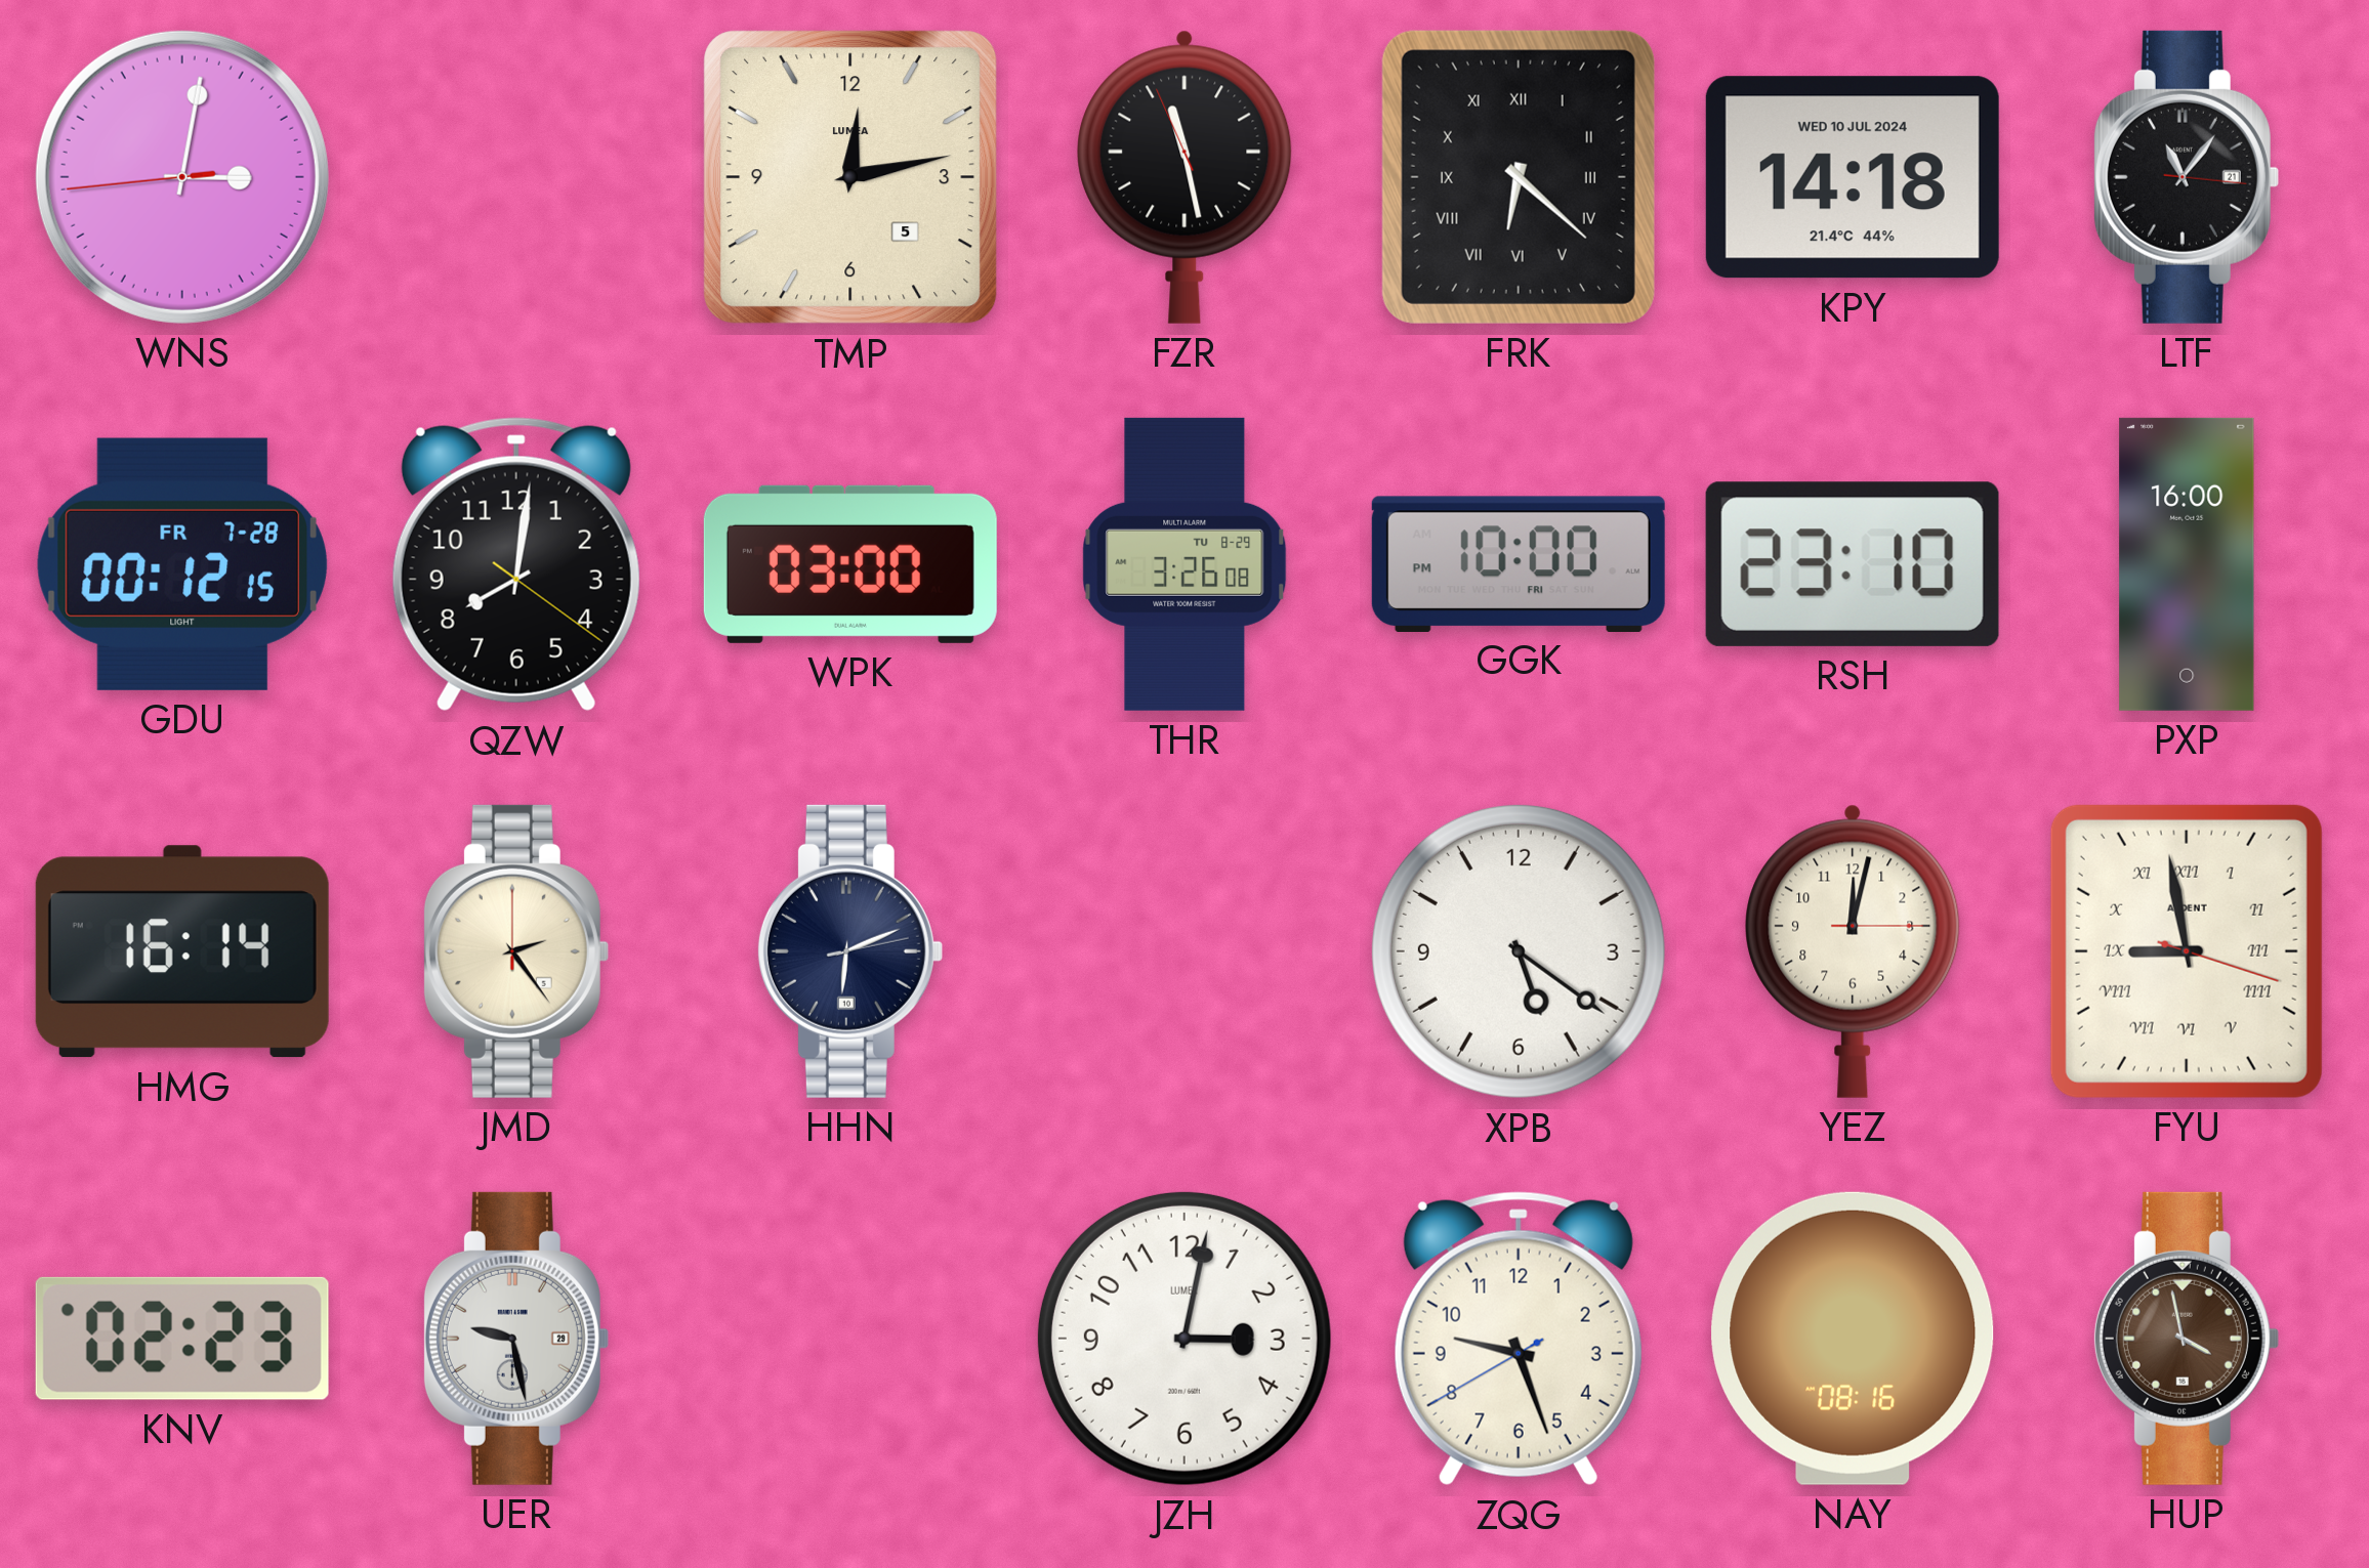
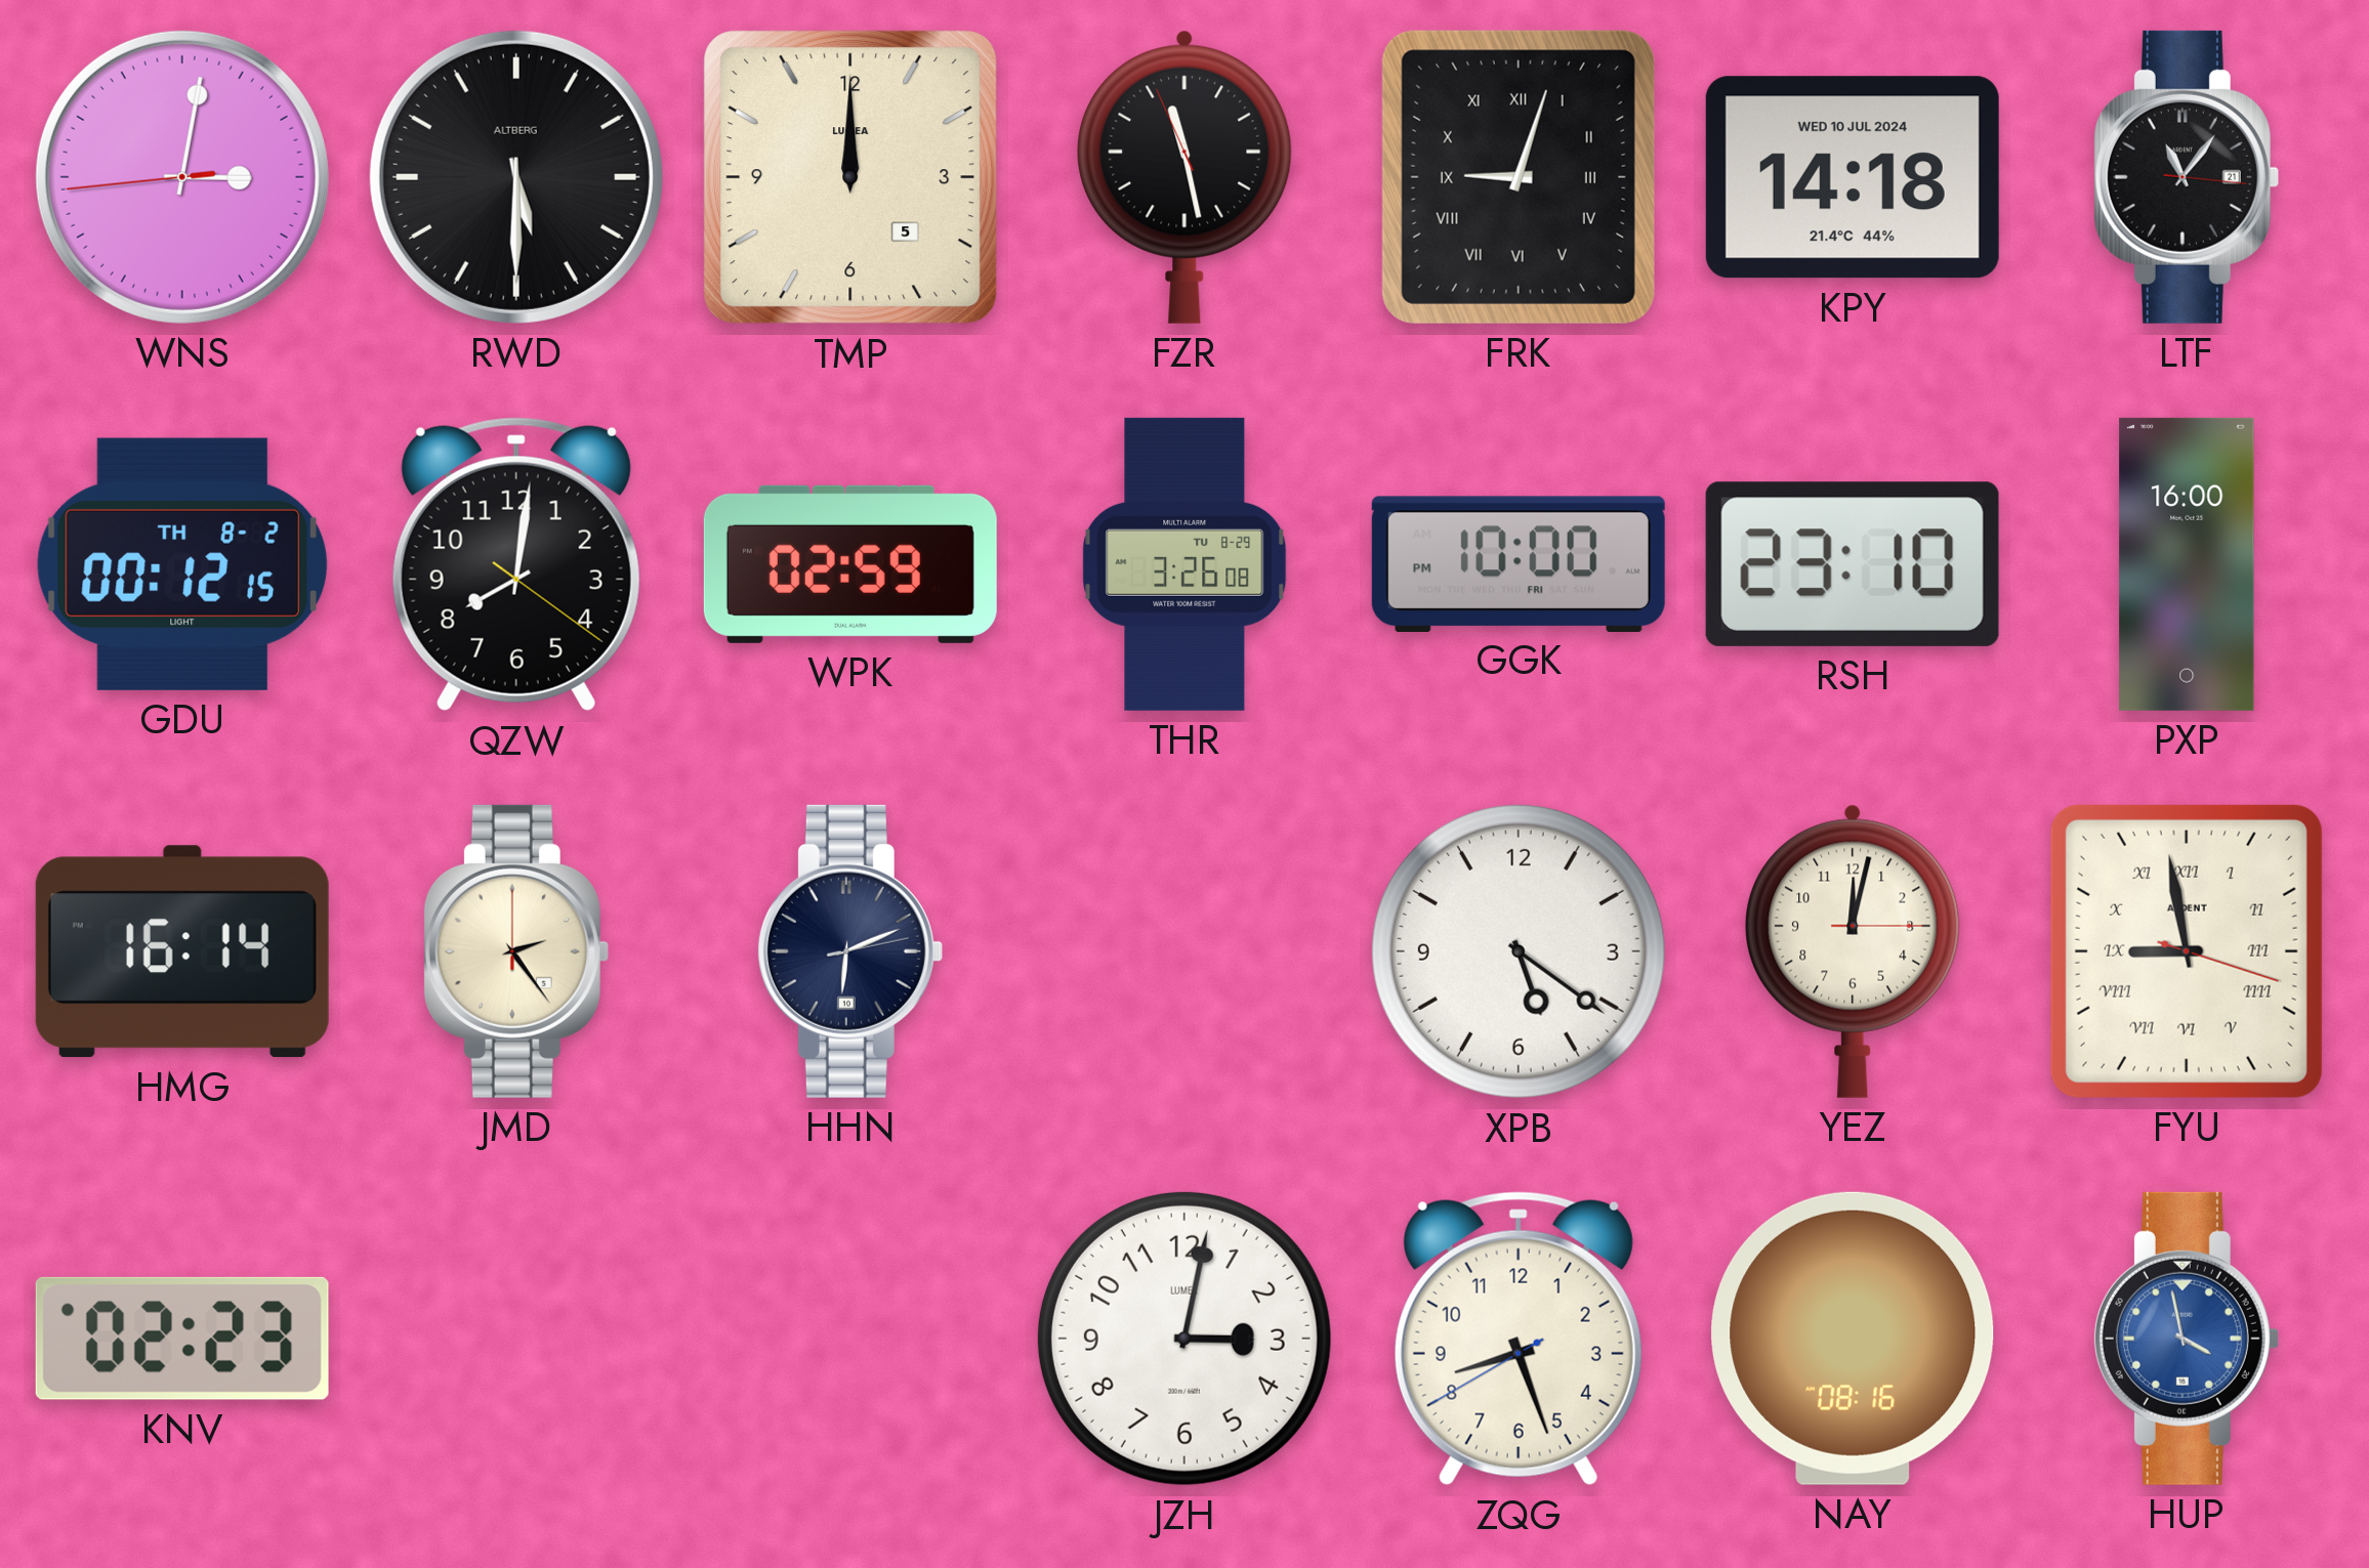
RWD: none -> 5:30 (516, 177)
TMP: 12:13 -> 12:00 (850, 177)
FRK: 6:22 -> 9:03 (1519, 177)
GDU date: FR 7-28 -> TH 8-2 (182, 564)
WPK: 03:00 -> 02:59 (850, 564)
UER: 9:28 -> none (515, 1339)
ZQG: 9:26 -> 8:26 (1519, 1339)
HUP dial: brown -> blue (2186, 1339)
